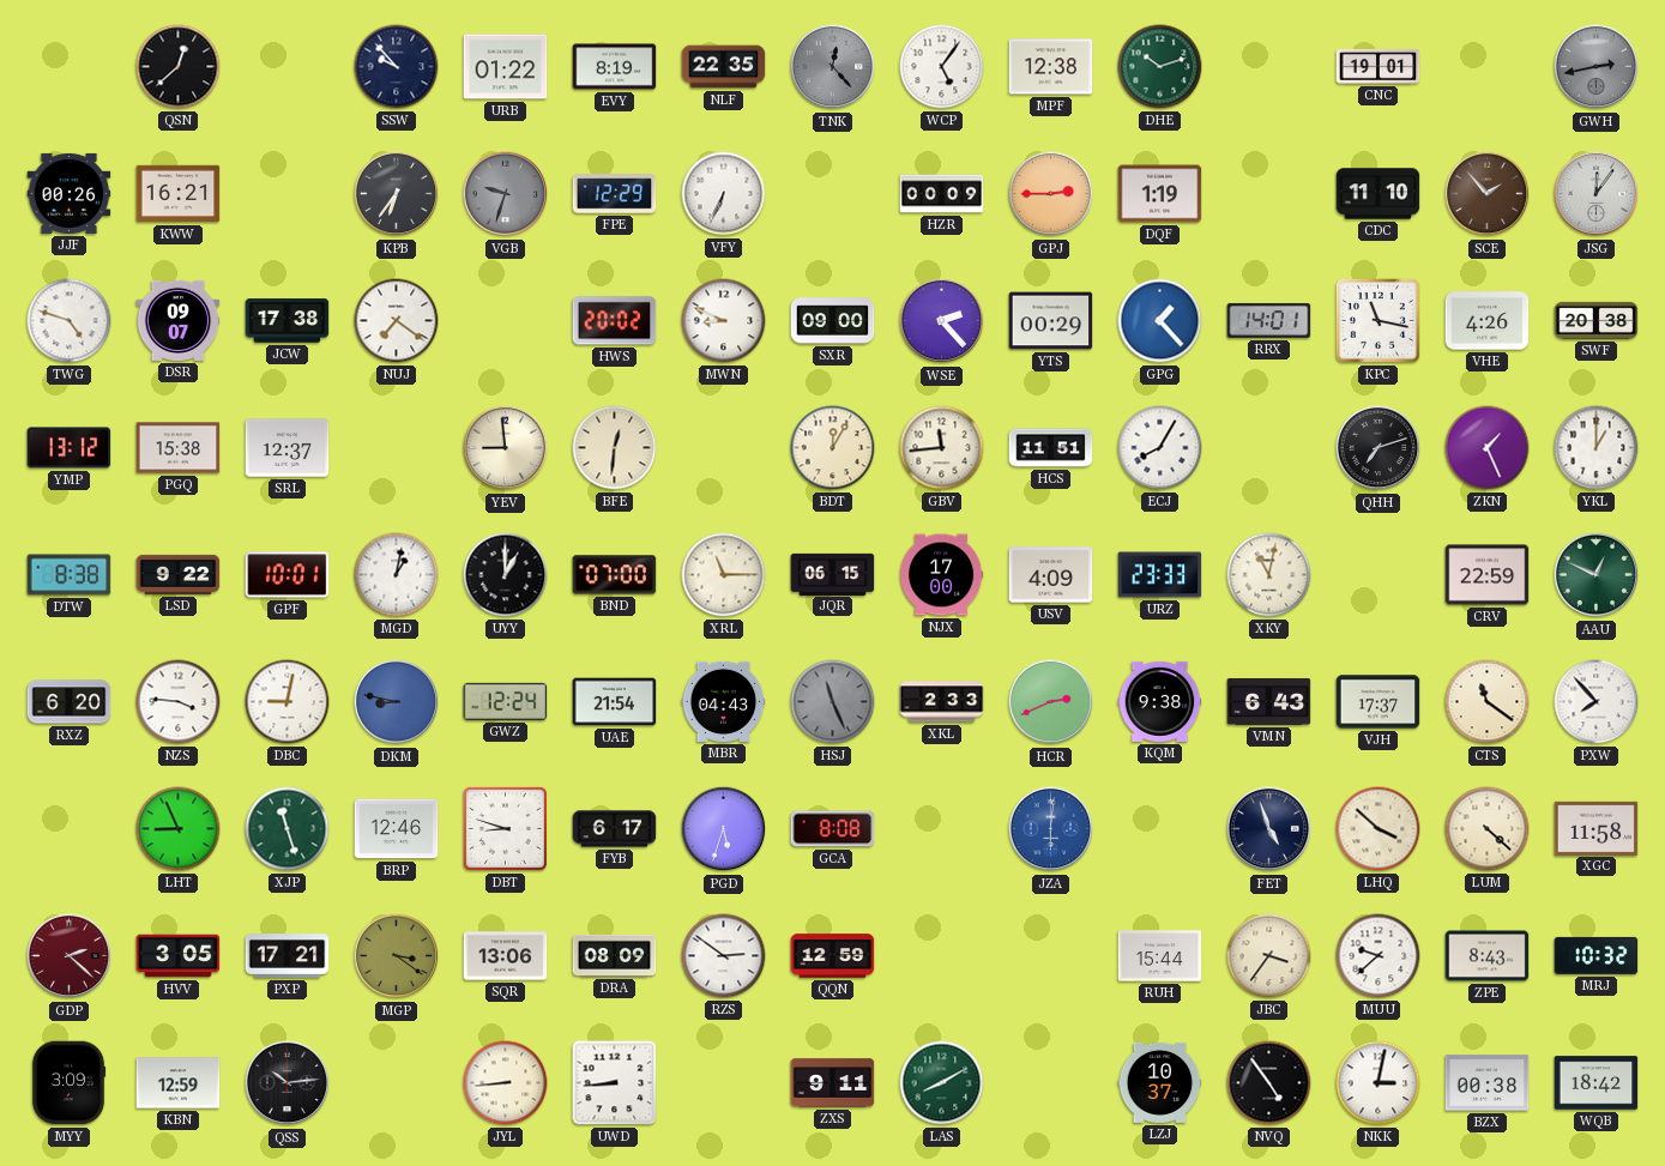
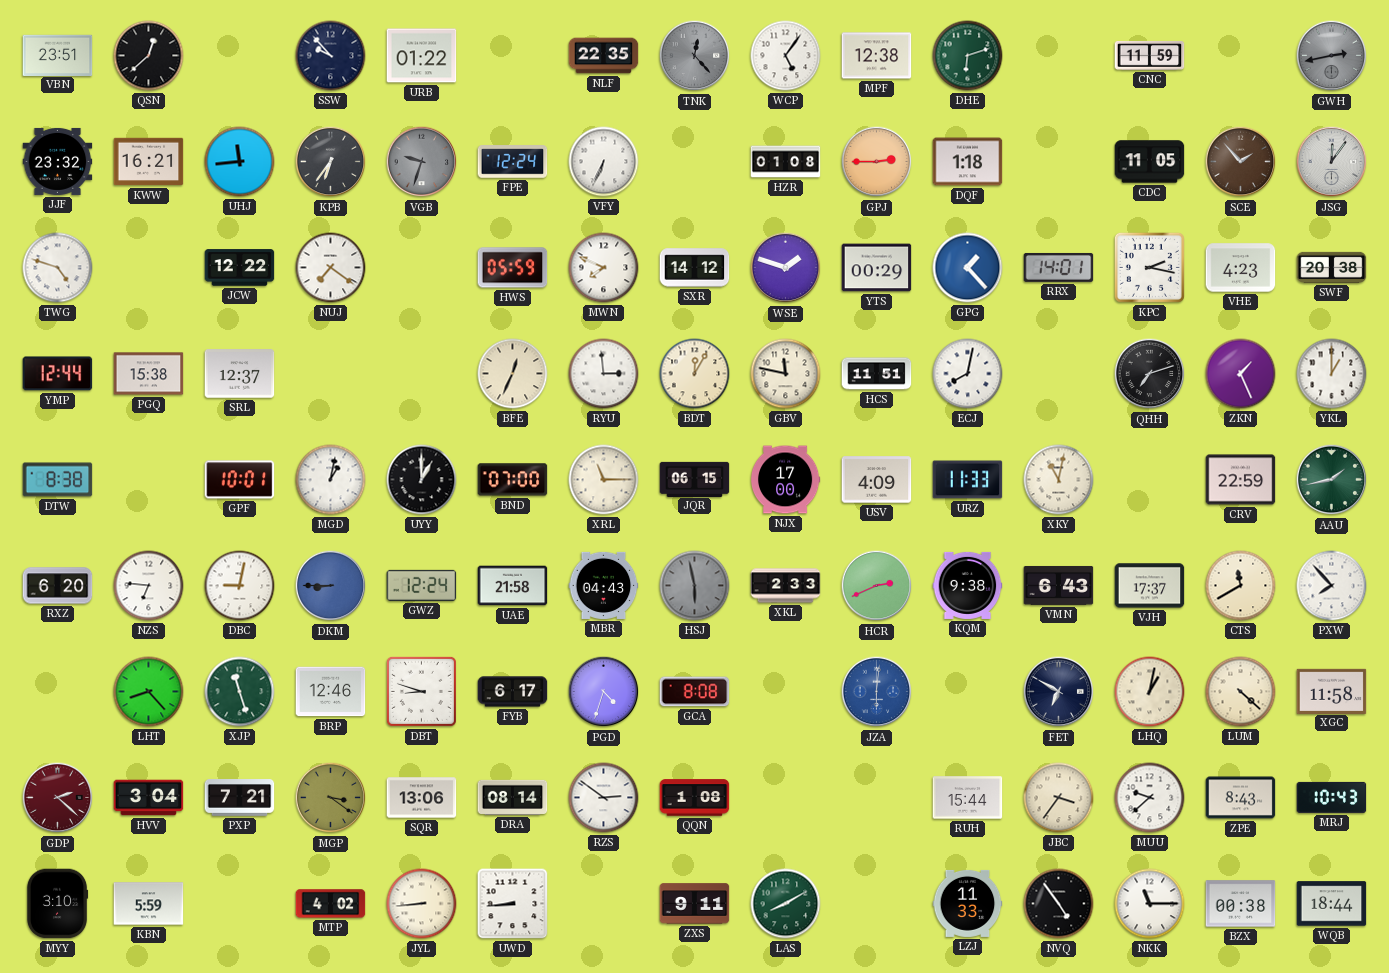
VBN: none -> 23:51 (58, 55)
EVY: 8:19 -> none (615, 67)
DHE: 10:12 -> 6:12 (968, 56)
CNC: 19:01 -> 11:59 (1150, 55)
JJF: 00:26 -> 23:32 (58, 161)
UHJ: none -> 11:44 (240, 162)
FPE: 12:29 -> 12:24 (513, 162)
HZR: 00:09 -> 01:08 (786, 162)
DQF: 1:19 -> 1:18 (968, 162)
CDC: 11:10 -> 11:05 (1150, 162)
DSR: 09:07 -> none (179, 320)
JCW: 17:38 -> 12:22 (240, 268)
HWS: 20:02 -> 05:59 (513, 268)
MWN: 8:49 -> 7:49 (604, 268)
SXR: 09:00 -> 14:12 (695, 268)
WSE: 2:23 -> 1:48 (786, 268)
KPC: 11:17 -> 2:17 (1149, 267)
VHE: 4:26 -> 4:23 (1241, 268)
YMP: 13:12 -> 12:44 (58, 374)
YEV: 8:59 -> none (506, 448)
BFE: 12:31 -> 12:34 (513, 374)
RYU: none -> 2:59 (604, 374)
GBV: 11:44 -> 11:47 (786, 374)
ECJ: 8:05 -> 8:02 (968, 374)
LSD: 9:22 -> none (179, 574)
URZ: 23:33 -> 11:33 (968, 480)
AAU: 12:49 -> 1:43 (1332, 480)
NZS: 3:46 -> 6:46 (149, 586)
DKM: 8:47 -> 8:45 (331, 586)
UAE: 21:54 -> 21:58 (513, 586)
HSJ: 11:26 -> 5:58 (695, 586)
CTS: 11:21 -> 11:40 (1241, 586)
LHT: 8:56 -> 8:23 (149, 692)
PGD: 5:33 -> 4:33 (604, 692)
FET: 4:57 -> 6:50 (1059, 692)
LHQ: 3:52 -> 1:02 (1150, 692)
HVV: 3:05 -> 3:04 (149, 798)
PXP: 17:21 -> 7:21 (240, 798)
DRA: 08:09 -> 08:14 (513, 797)
QQN: 12:59 -> 1:08 (695, 798)
MRJ: 10:32 -> 10:43 (1332, 797)
MYY: 3:09 -> 3:10 (57, 904)
KBN: 12:59 -> 5:59 (149, 904)
QSS: 10:14 -> none (288, 1083)
MTP: none -> 4:02 (331, 904)
LZJ: 10:37 -> 11:33 (968, 903)
NKK: 3:02 -> 11:15 (1150, 904)
WQB: 18:42 -> 18:44 (1332, 904)
